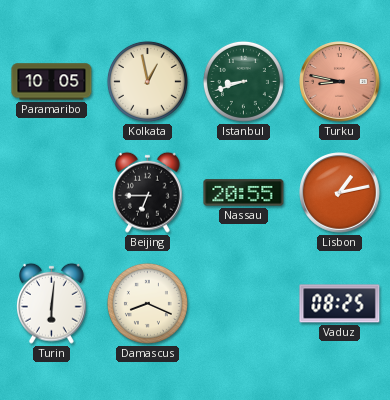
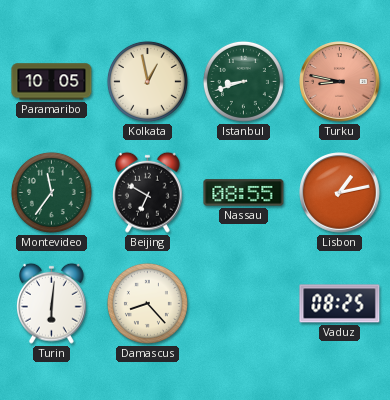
Montevideo: none -> 11:36 (51, 192)
Beijing: 6:45 -> 6:50 (148, 192)
Nassau: 20:55 -> 08:55 (244, 193)
Damascus: 8:19 -> 8:23 (147, 303)
